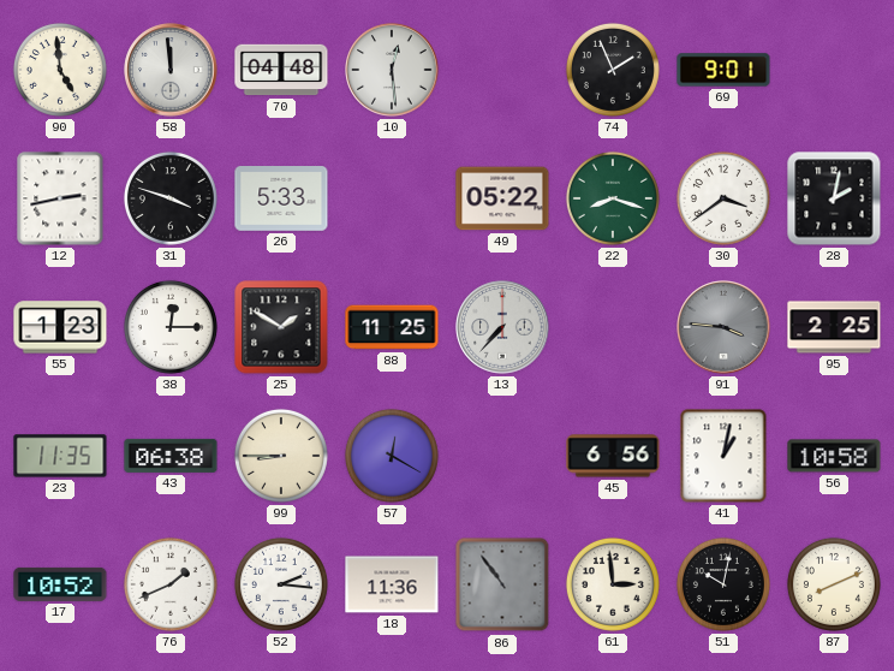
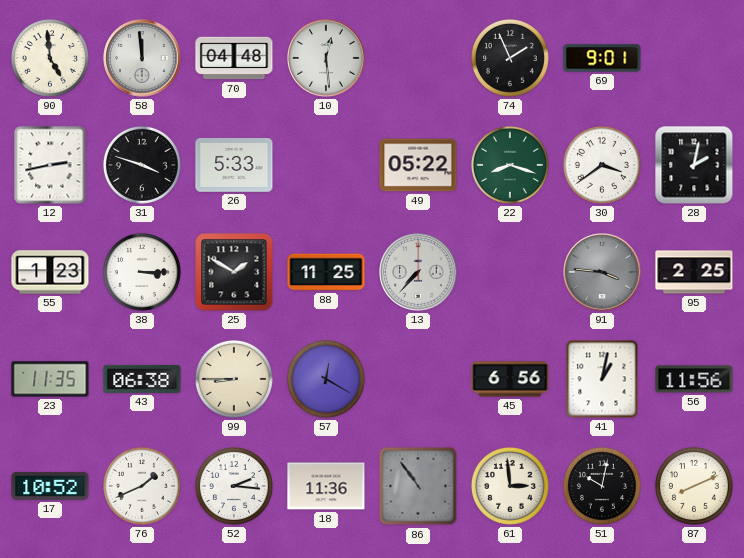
38: 12:15 -> 3:15 (142, 272)
56: 10:58 -> 11:56 (694, 379)
